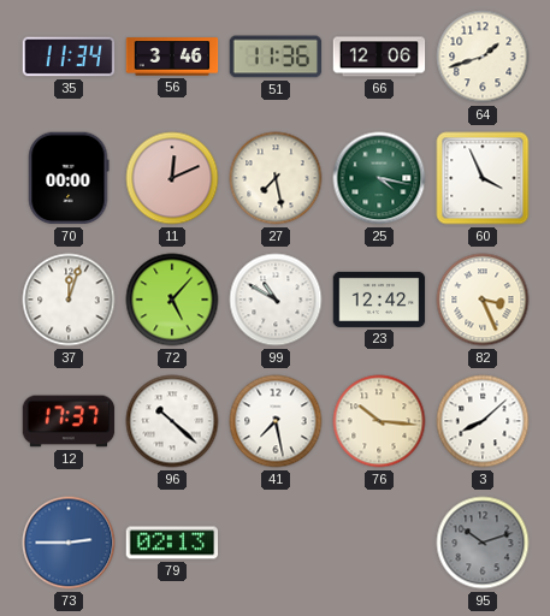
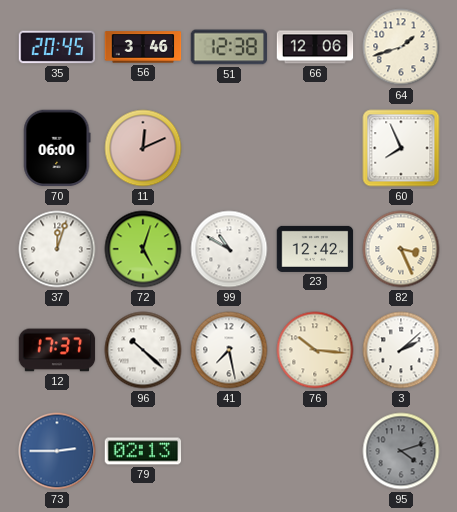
35: 11:34 -> 20:45 (57, 47)
51: 11:36 -> 12:38 (229, 47)
70: 00:00 -> 06:00 (57, 148)
27: 7:28 -> none (276, 178)
25: 4:17 -> none (379, 178)
60: 3:56 -> 7:56 (401, 148)
72: 5:07 -> 5:03 (143, 249)
3: 8:08 -> 2:08 (401, 350)
95: 10:12 -> 4:12 (401, 451)
